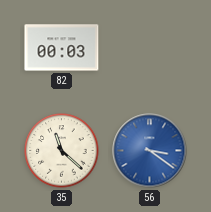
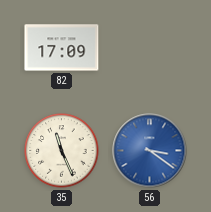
82: 00:03 -> 17:09 (62, 48)
35: 11:22 -> 11:26 (62, 151)
